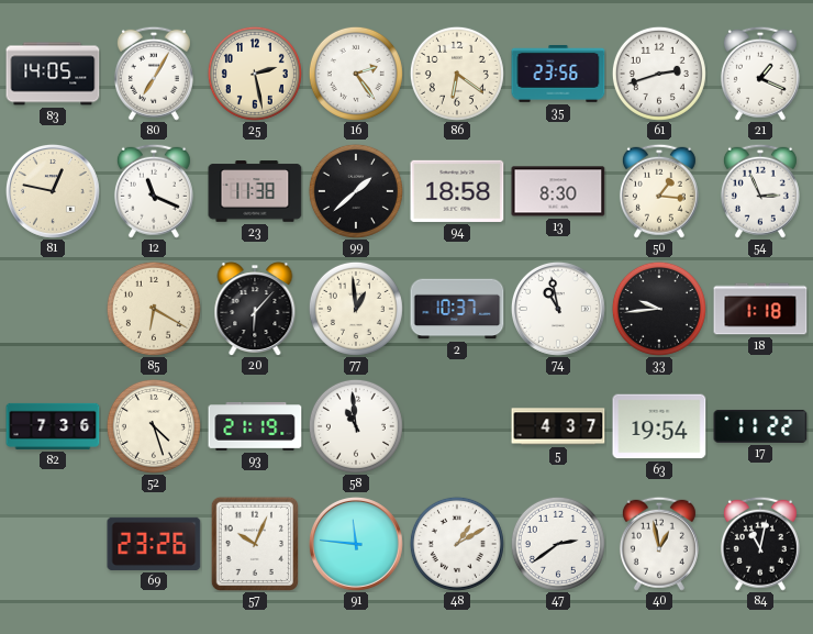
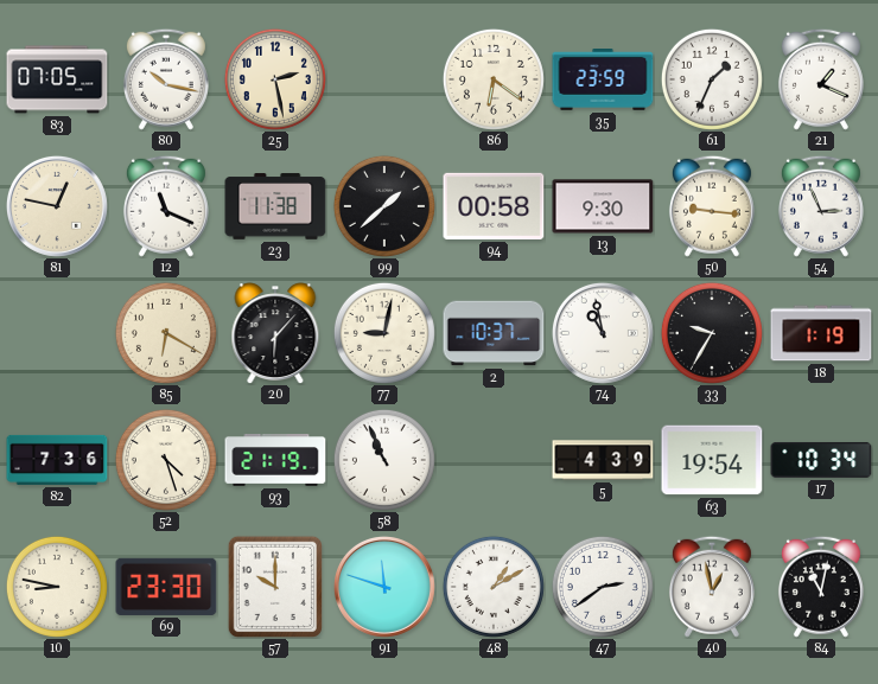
83: 14:05 -> 07:05 (57, 79)
80: 7:05 -> 10:17 (166, 79)
16: 2:24 -> none (356, 74)
35: 23:56 -> 23:59 (603, 81)
61: 2:42 -> 1:34 (712, 79)
94: 18:58 -> 00:58 (494, 206)
13: 8:30 -> 9:30 (603, 206)
50: 1:16 -> 9:16 (712, 206)
77: 12:59 -> 9:02 (384, 333)
33: 9:44 -> 9:35 (712, 333)
18: 1:18 -> 1:19 (821, 333)
58: 10:59 -> 10:56 (384, 460)
5: 4:37 -> 4:39 (603, 460)
17: 11:22 -> 10:34 (821, 460)
10: none -> 8:47 (57, 587)
69: 23:26 -> 23:30 (166, 587)
57: 10:04 -> 10:00 (274, 586)
91: 11:46 -> 11:48 (384, 587)
